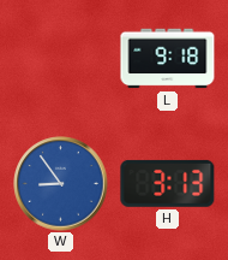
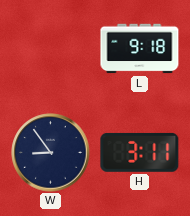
W dial: blue -> navy (51, 153)
H: 3:13 -> 3:11 (140, 152)
